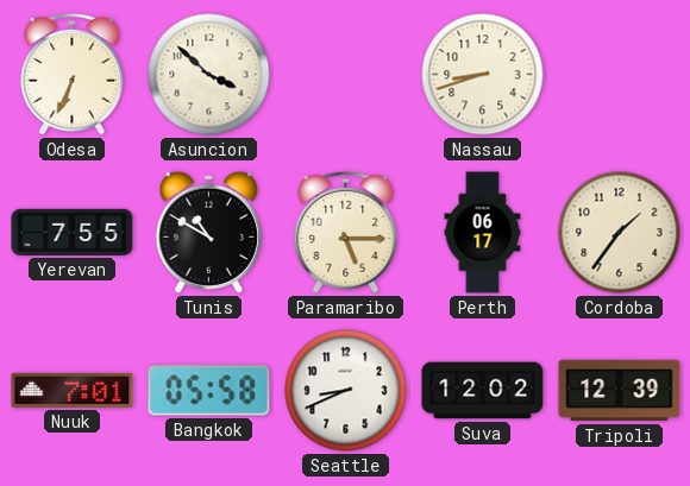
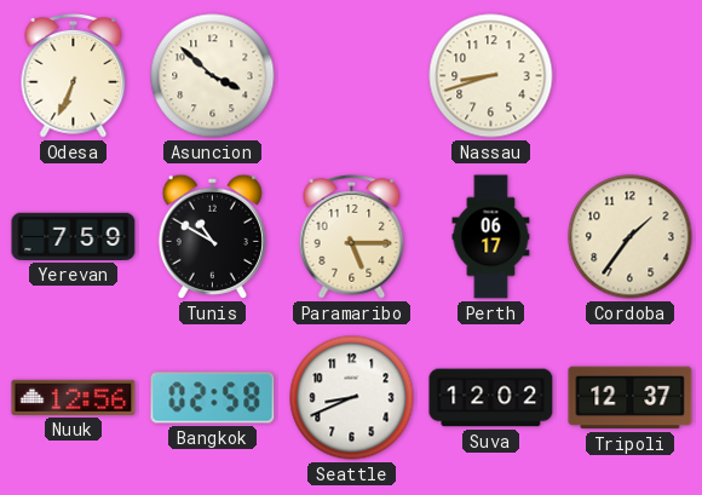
Yerevan: 7:55 -> 7:59 (74, 236)
Nuuk: 7:01 -> 12:56 (74, 397)
Bangkok: 05:58 -> 02:58 (213, 398)
Tripoli: 12:39 -> 12:37 (631, 398)
